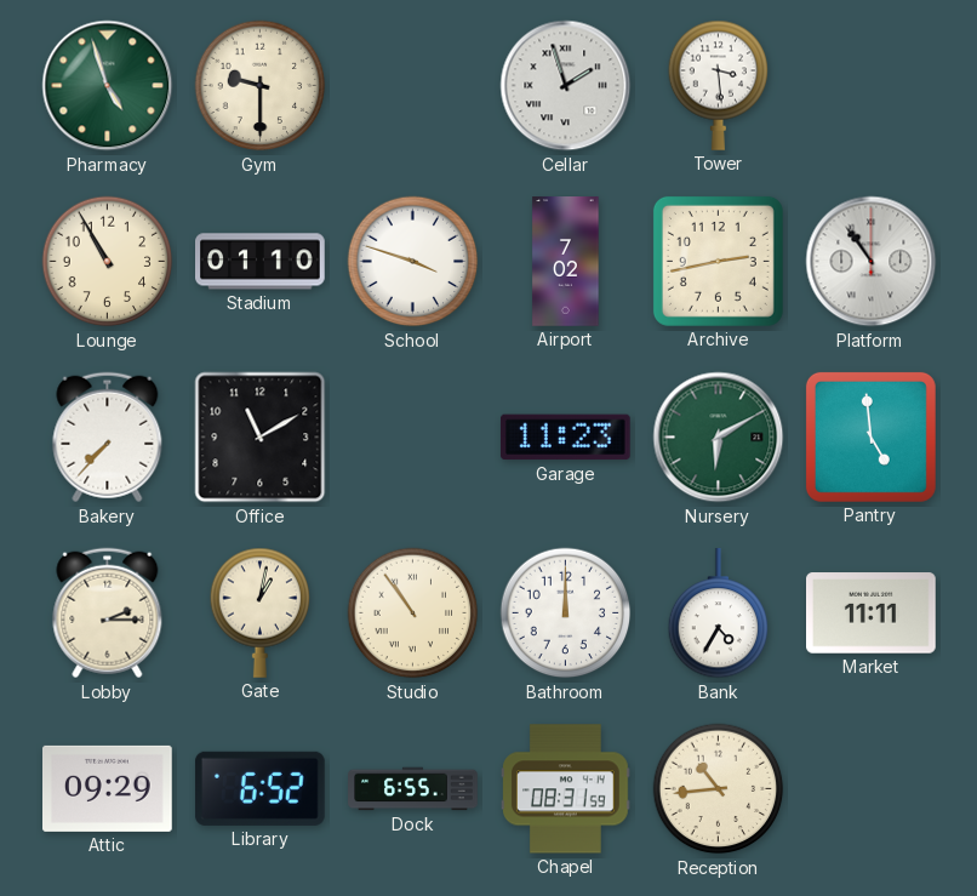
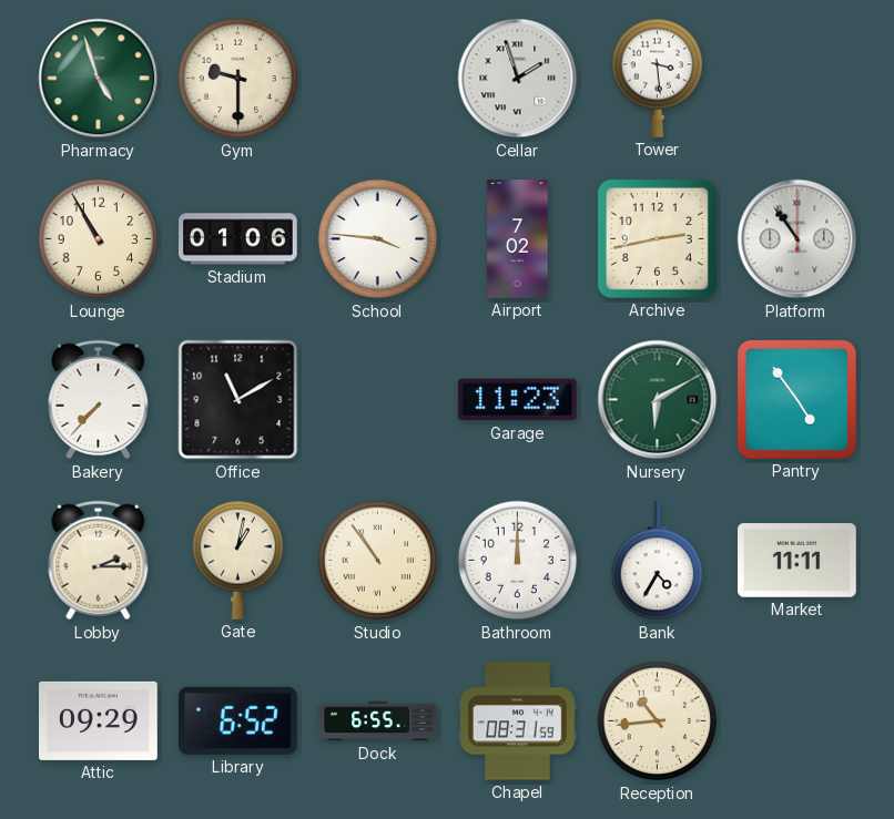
Stadium: 01:10 -> 01:06 (238, 239)
School: 3:48 -> 3:46 (378, 239)
Pantry: 4:59 -> 4:54 (796, 399)
